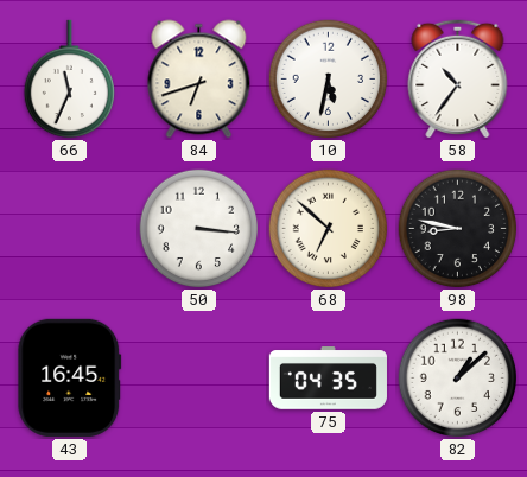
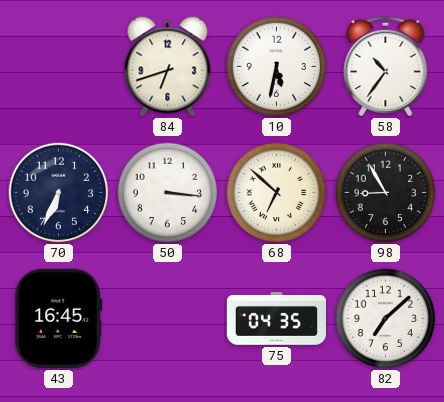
66: 11:34 -> none (69, 79)
70: none -> 6:34 (59, 193)
98: 8:47 -> 8:55 (386, 193)
82: 1:08 -> 7:08 (386, 319)
